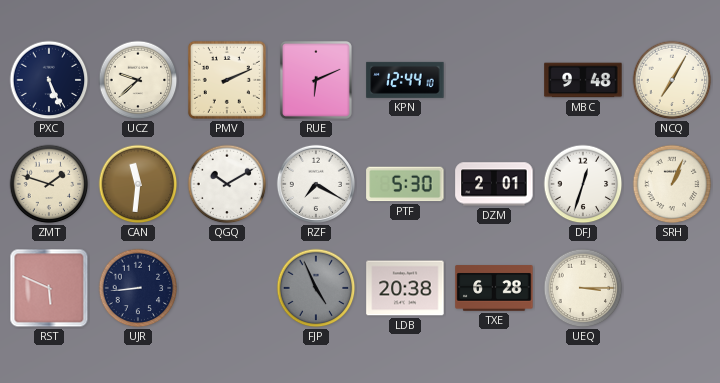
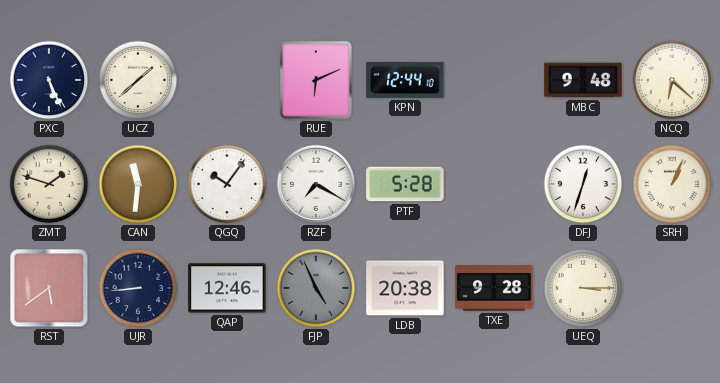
UCZ: 9:38 -> 1:38 (138, 80)
PMV: 2:11 -> none (227, 80)
NCQ: 7:05 -> 6:22 (672, 80)
QGQ: 10:10 -> 10:06 (227, 184)
PTF: 5:30 -> 5:28 (405, 184)
DZM: 2:01 -> none (494, 184)
RST: 5:49 -> 5:39 (49, 288)
QAP: none -> 12:46 (227, 288)
TXE: 6:28 -> 9:28 (494, 288)
